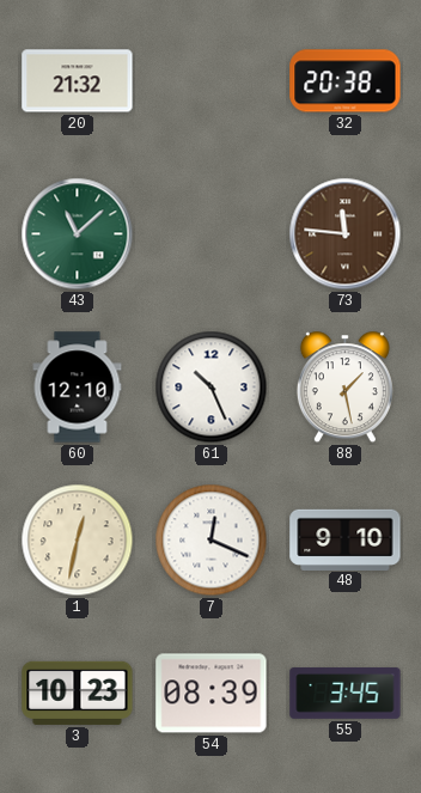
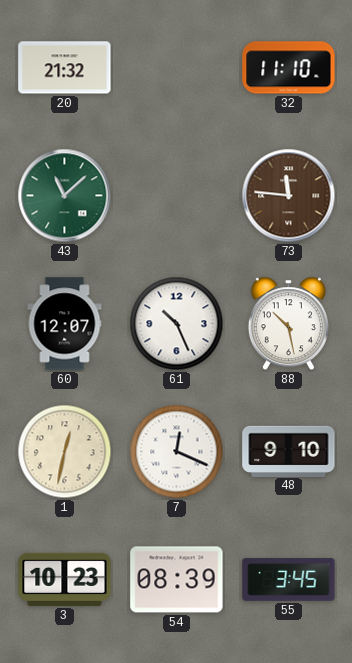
32: 20:38 -> 11:10 (289, 68)
60: 12:10 -> 12:07 (65, 324)
88: 1:28 -> 10:28 (288, 324)
